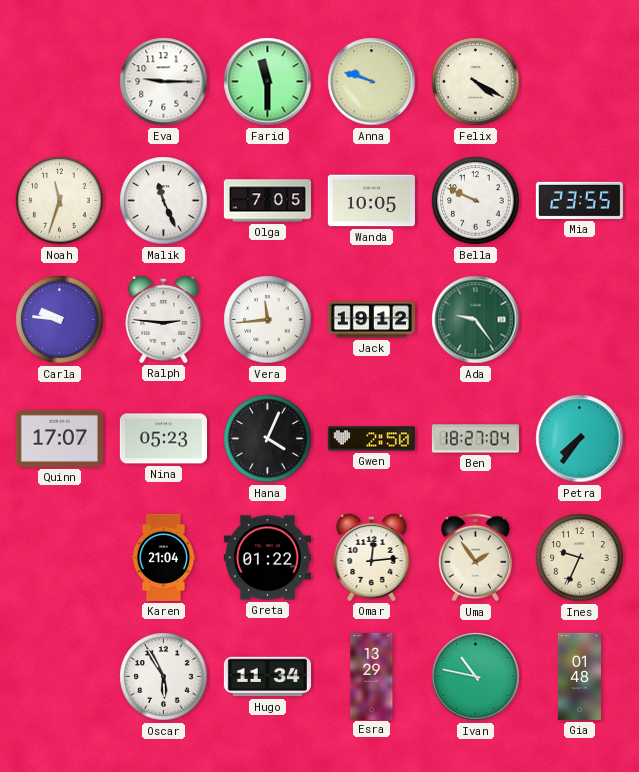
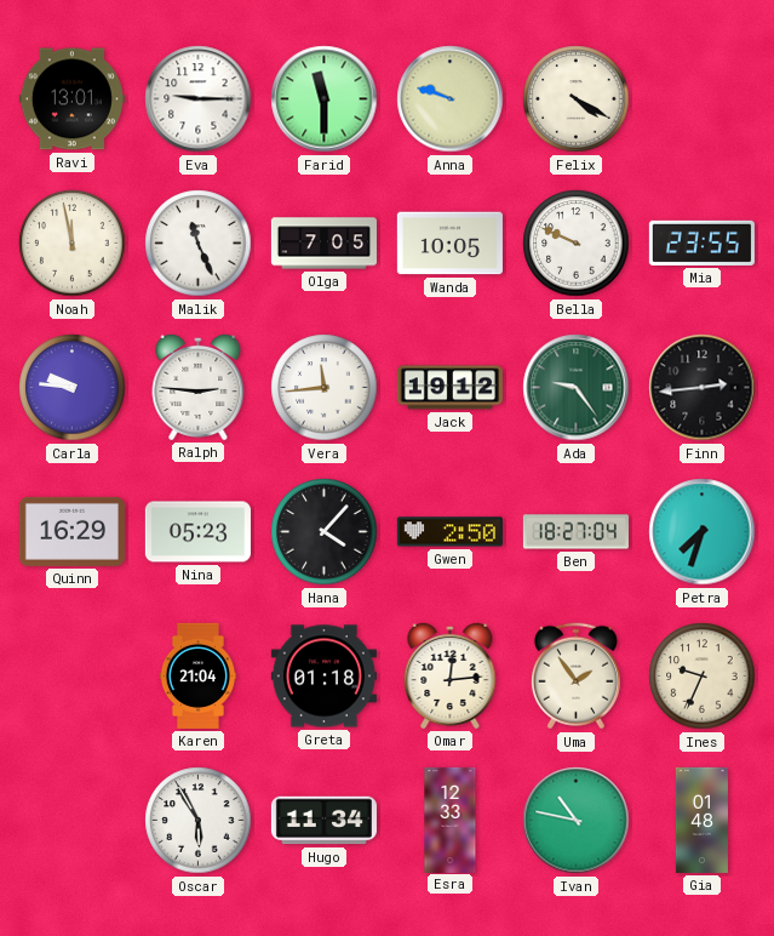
Ravi: none -> 13:01 (71, 99)
Noah: 11:33 -> 11:58 (73, 244)
Finn: none -> 2:44 (703, 388)
Quinn: 17:07 -> 16:29 (71, 531)
Hana: 4:04 -> 4:07 (325, 532)
Petra: 7:36 -> 7:33 (703, 532)
Greta: 01:22 -> 01:18 (323, 677)
Esra: 13:29 -> 12:33 (451, 820)
